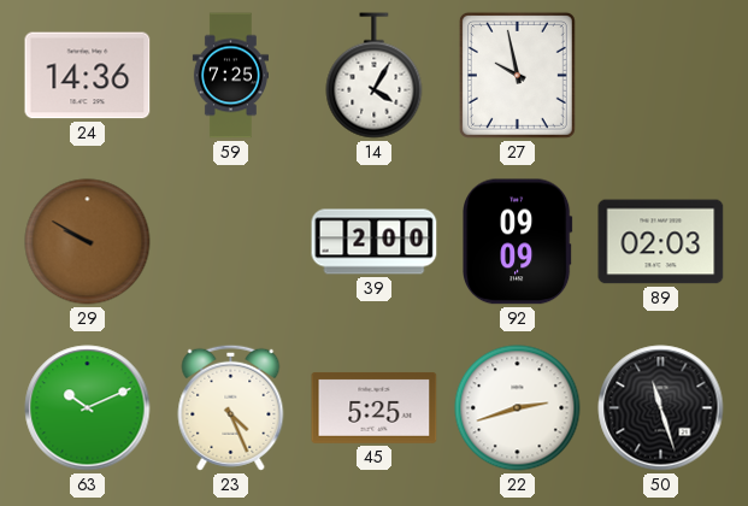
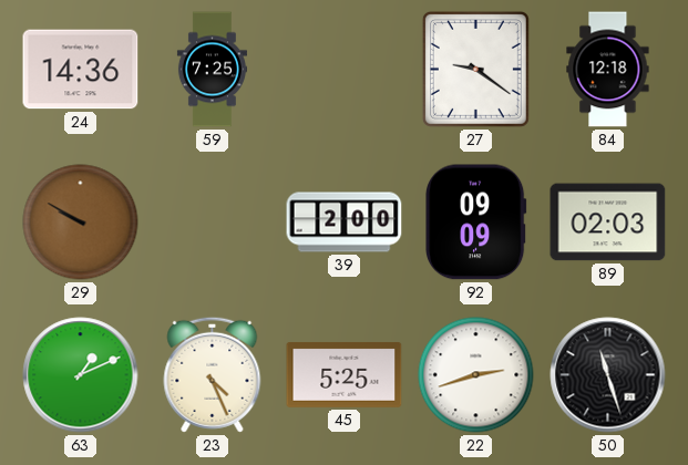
14: 4:05 -> none (375, 76)
27: 9:58 -> 9:21 (475, 69)
84: none -> 12:18 (608, 70)
63: 10:11 -> 1:11 (81, 375)
